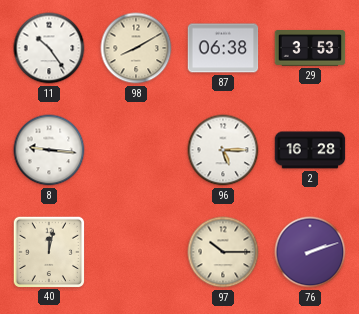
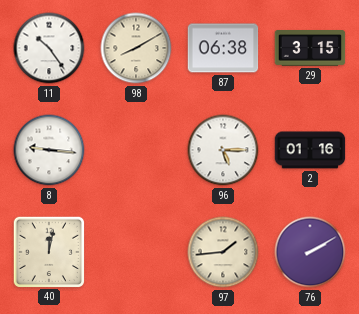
29: 3:53 -> 3:15 (310, 49)
2: 16:28 -> 01:16 (310, 150)
97: 10:15 -> 1:44 (223, 252)
76: 2:12 -> 2:10 (310, 252)
